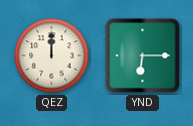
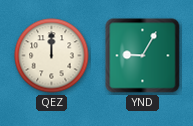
YND: 6:15 -> 9:05 (143, 56)
